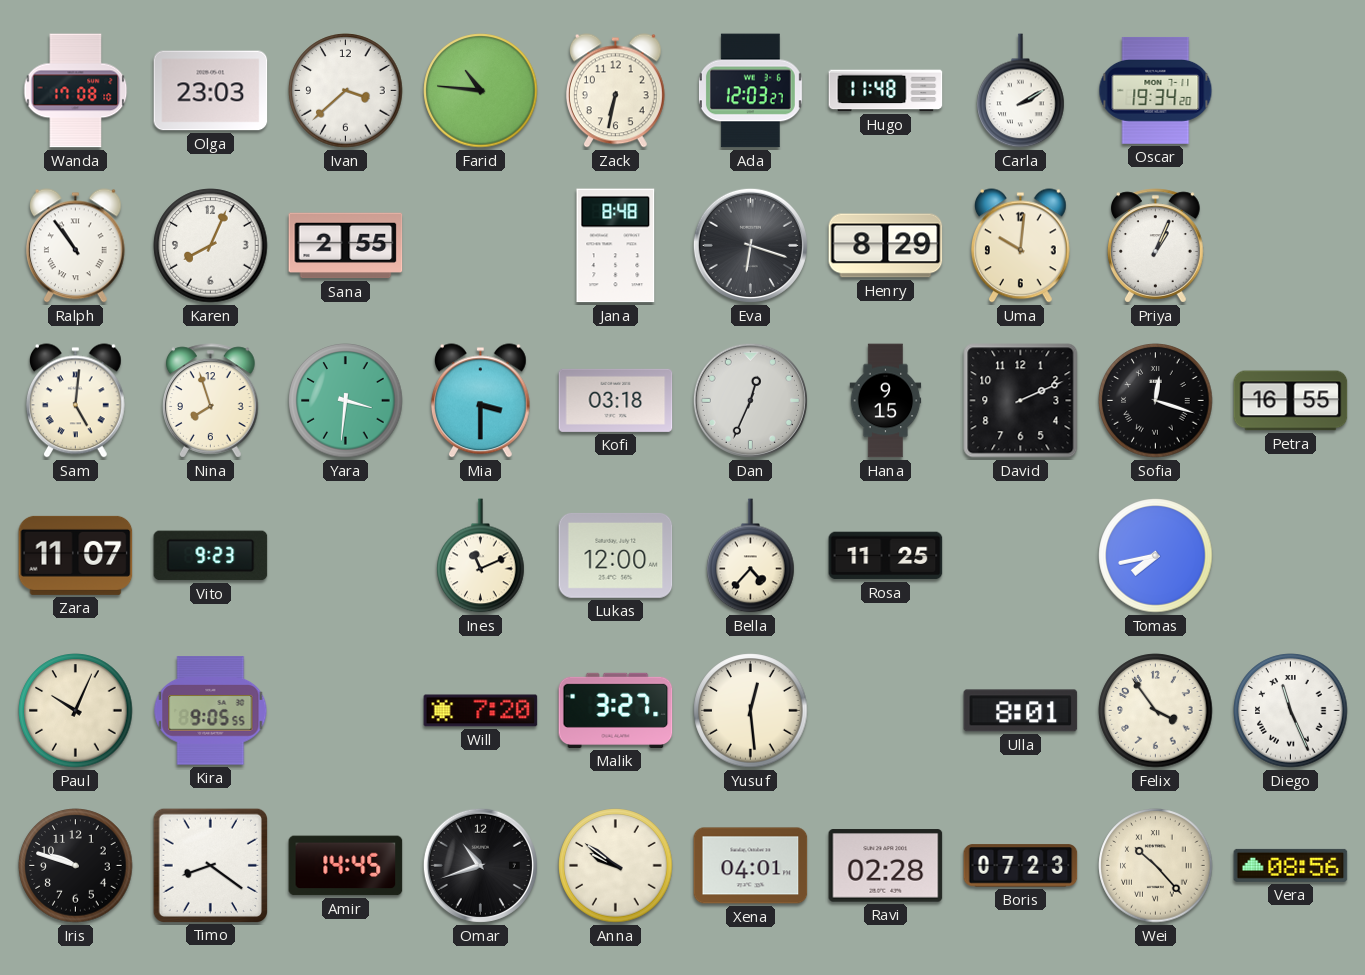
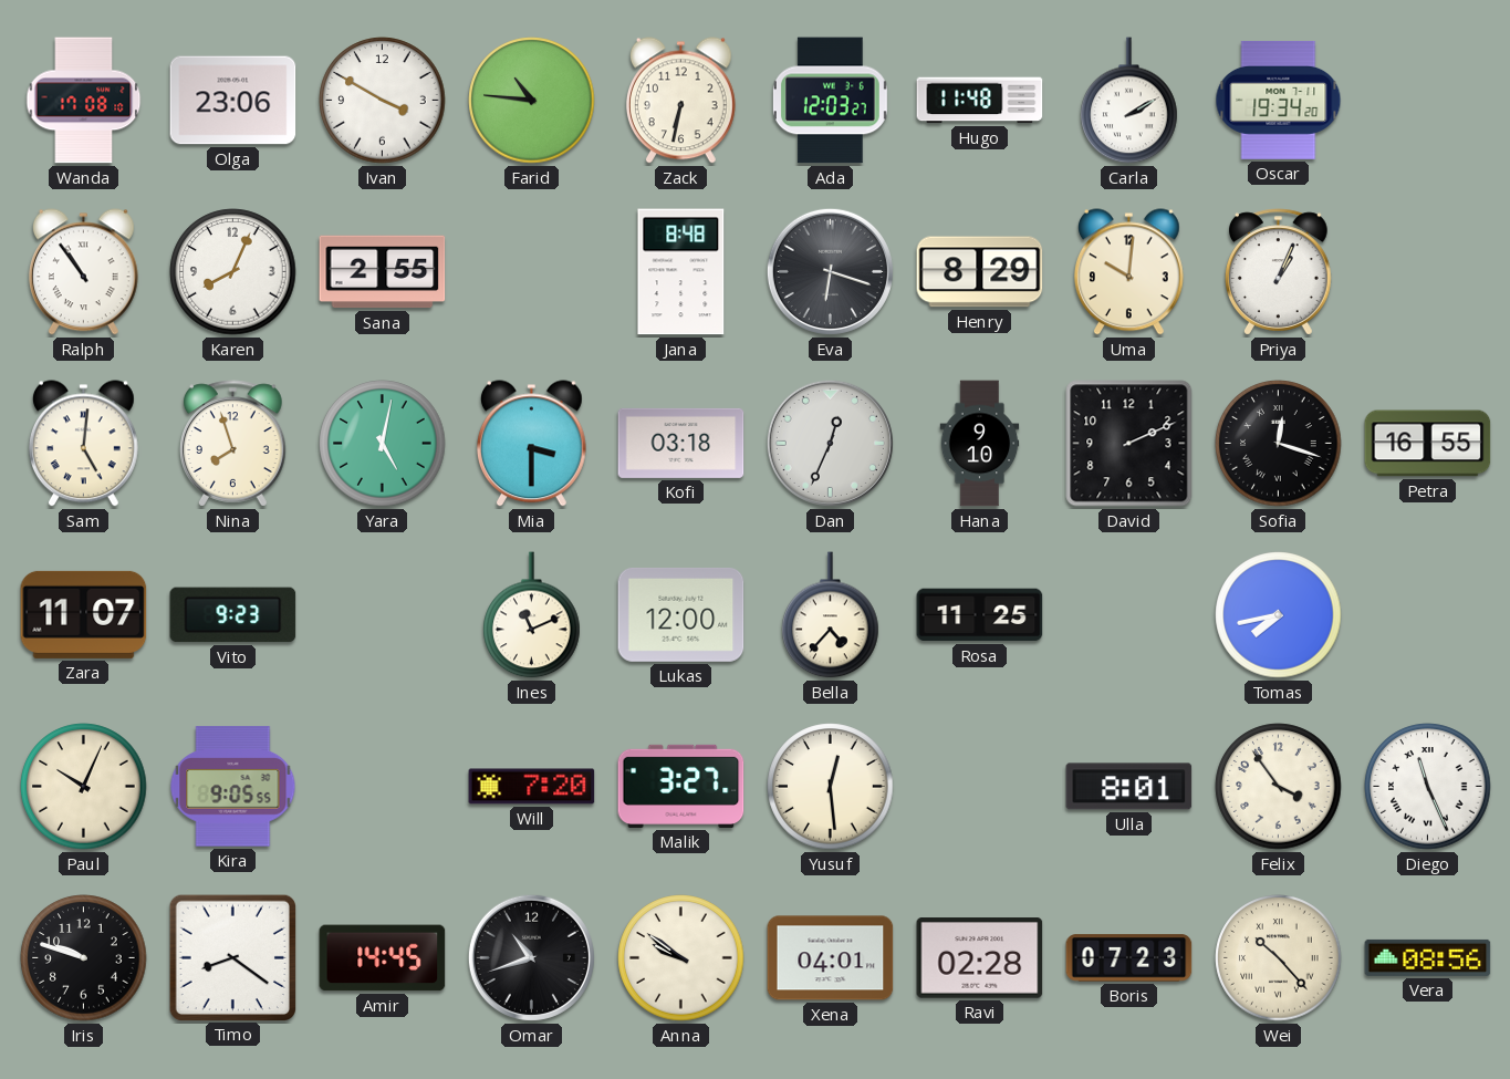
Olga: 23:03 -> 23:06 (233, 101)
Ivan: 3:38 -> 3:50 (383, 101)
Yara: 3:31 -> 5:02 (383, 444)
Hana: 9:15 -> 9:10 (980, 444)
